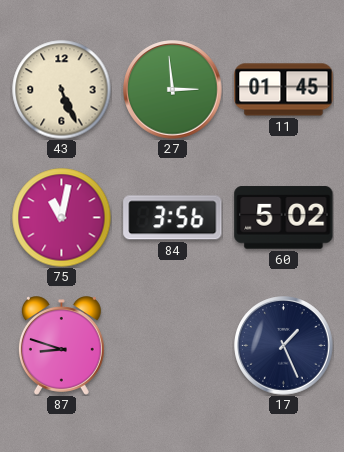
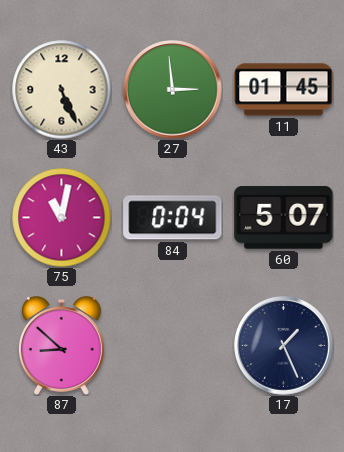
84: 3:56 -> 0:04 (173, 218)
60: 5:02 -> 5:07 (284, 218)
87: 8:48 -> 8:52 (61, 346)
